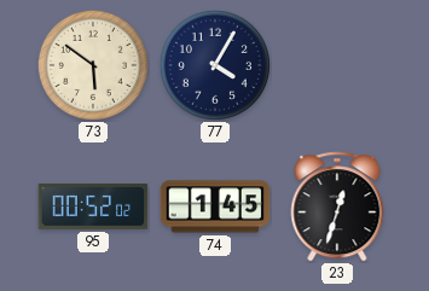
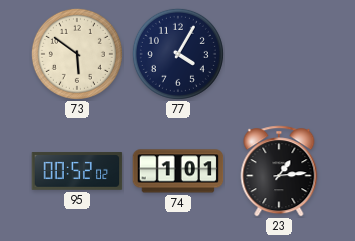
74: 1:45 -> 1:01 (178, 171)
23: 12:33 -> 1:14 (279, 171)
